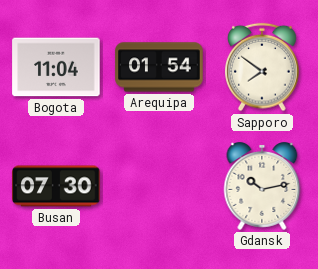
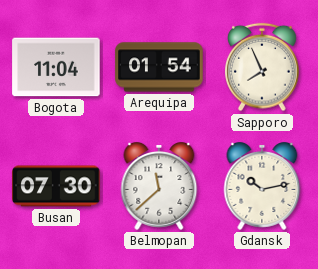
Sapporo: 7:51 -> 7:56 (262, 67)
Belmopan: none -> 11:38 (159, 187)
